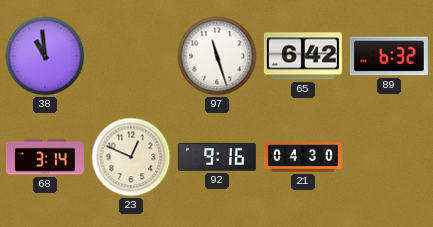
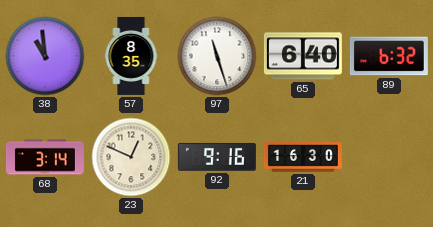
57: none -> 8:35 (131, 56)
65: 6:42 -> 6:40 (303, 56)
21: 04:30 -> 16:30 (303, 157)
